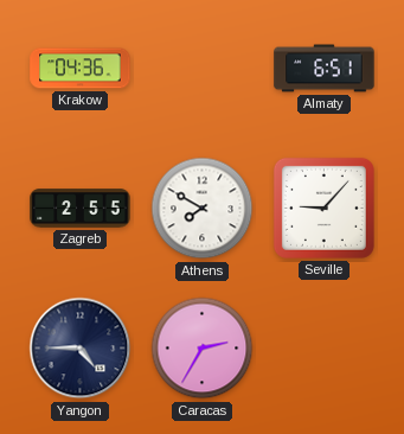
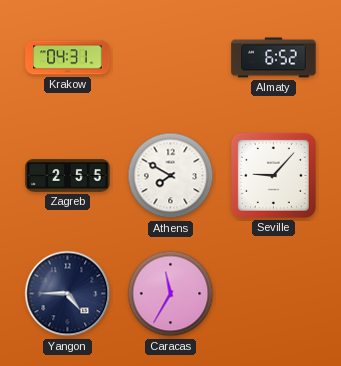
Krakow: 04:36 -> 04:31 (68, 58)
Almaty: 6:51 -> 6:52 (274, 58)
Caracas: 2:35 -> 11:35 (171, 294)
